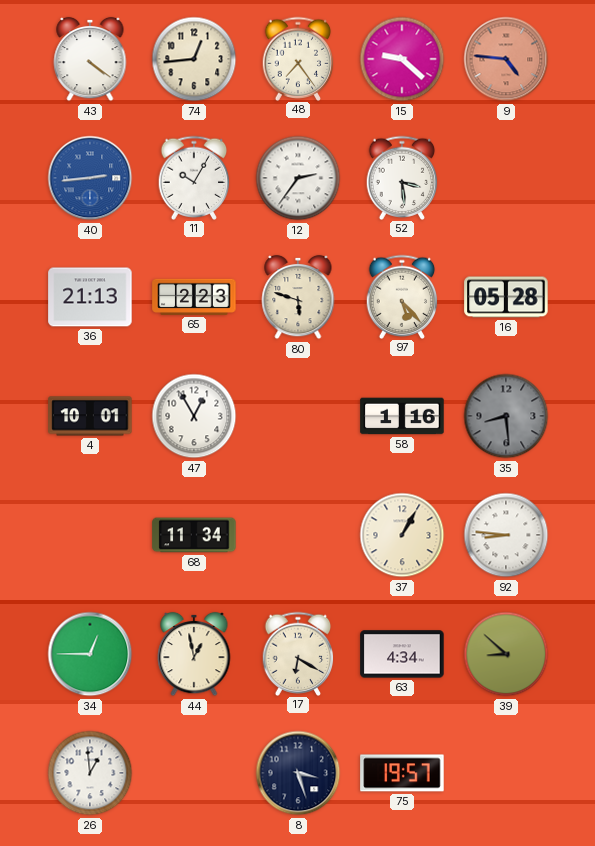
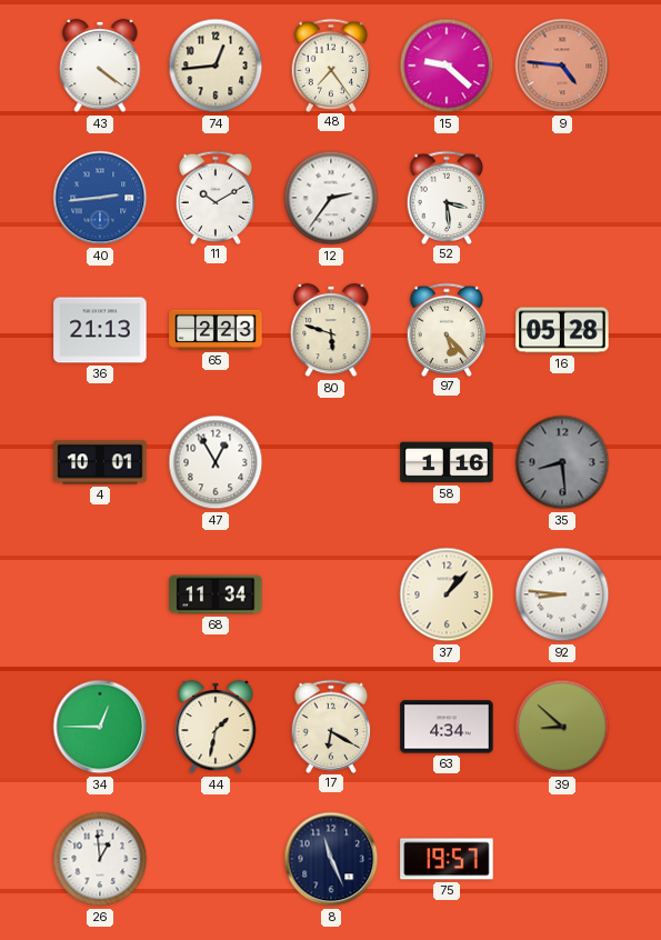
11: 10:05 -> 10:10 (216, 197)
37: 1:05 -> 1:07 (447, 594)
44: 12:58 -> 1:32 (216, 727)
8: 3:27 -> 11:26 (331, 859)
